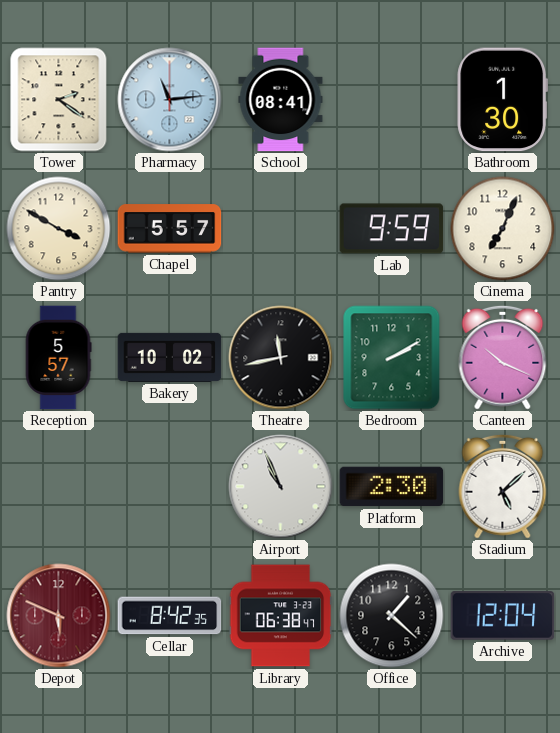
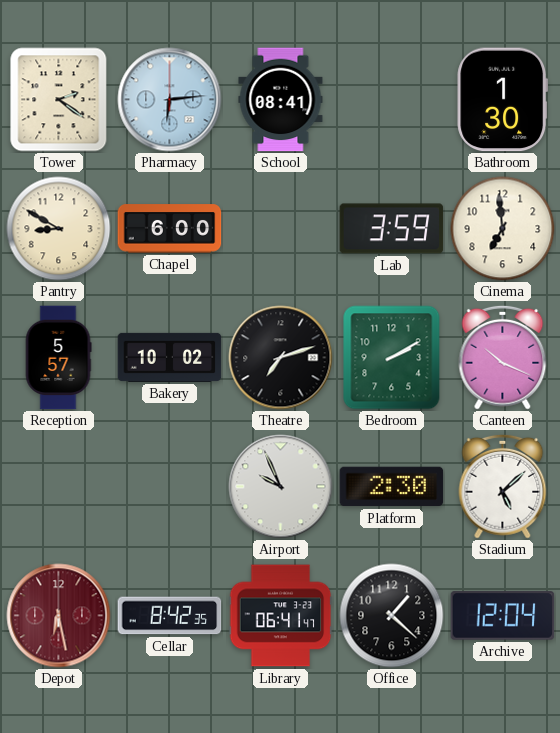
Pharmacy: 11:14 -> 6:14 (170, 100)
Pantry: 3:50 -> 8:50 (59, 229)
Chapel: 5:57 -> 6:00 (170, 229)
Lab: 9:59 -> 3:59 (392, 229)
Cinema: 7:04 -> 6:59 (503, 229)
Theatre: 11:43 -> 7:12 (281, 358)
Airport: 10:56 -> 9:56 (281, 487)
Depot: 5:49 -> 6:28 (59, 616)
Library: 06:38 -> 06:41 (281, 616)
